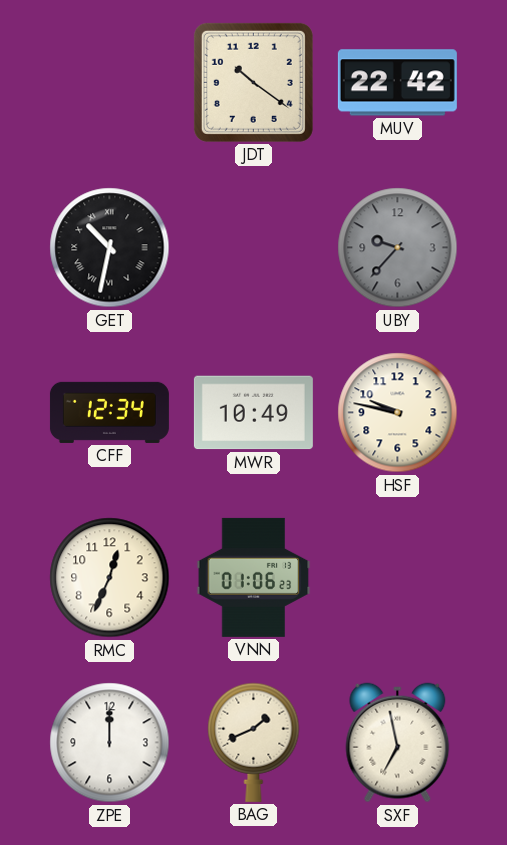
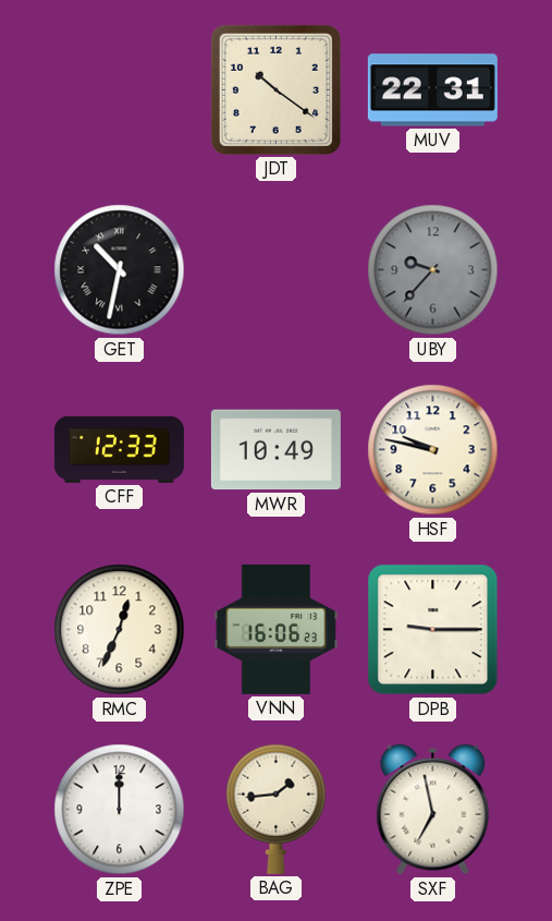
MUV: 22:42 -> 22:31 (432, 90)
CFF: 12:34 -> 12:33 (119, 449)
VNN: 01:06 -> 16:06 (277, 629)
DPB: none -> 9:15 (433, 630)
BAG: 1:41 -> 1:44 (277, 809)
